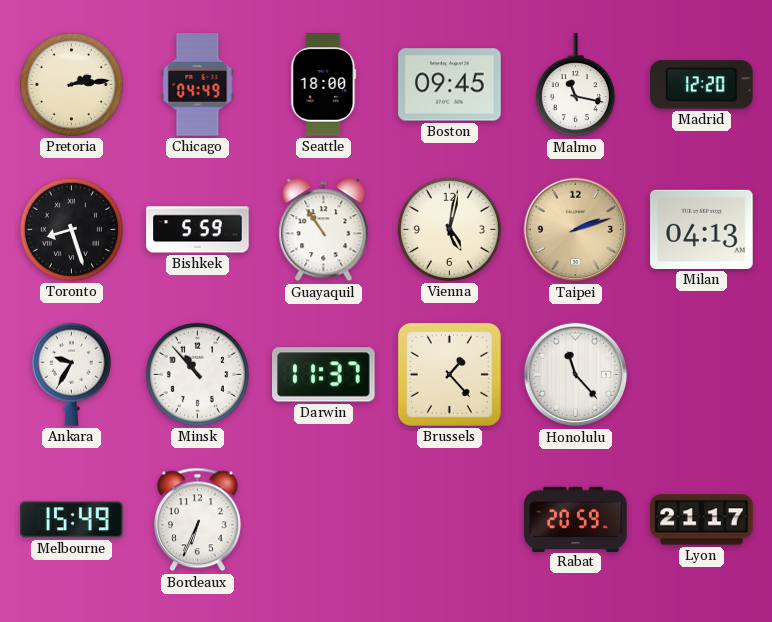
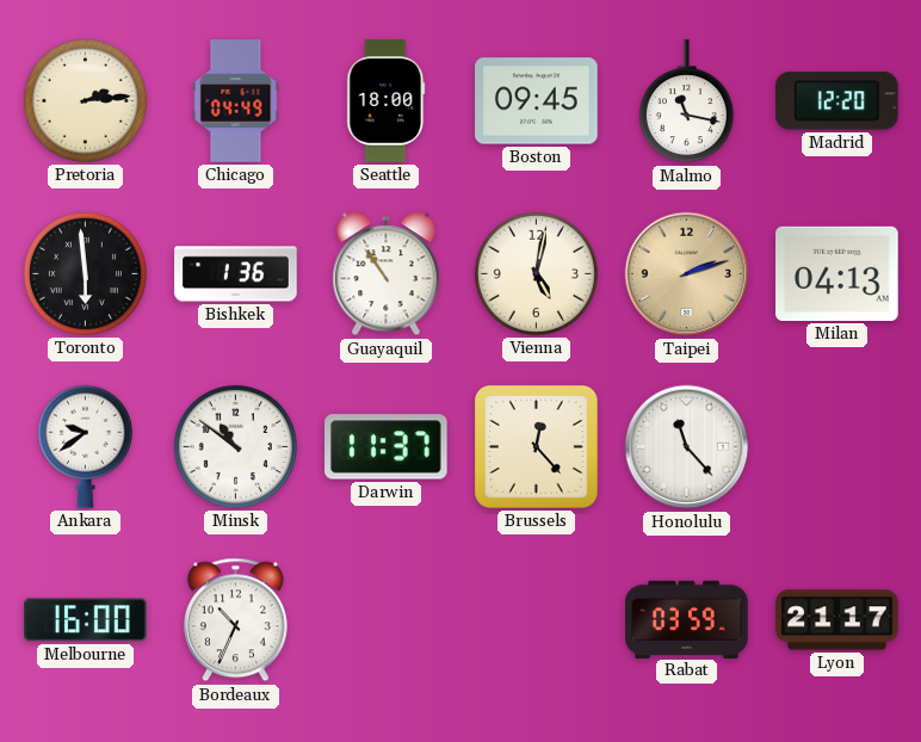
Toronto: 8:27 -> 5:59 (85, 273)
Bishkek: 5:59 -> 1:36 (236, 274)
Ankara: 9:35 -> 9:39 (85, 446)
Minsk: 10:53 -> 10:51 (235, 446)
Brussels: 1:23 -> 12:23 (536, 446)
Melbourne: 15:49 -> 16:00 (86, 620)
Bordeaux: 6:34 -> 10:34 (235, 620)
Rabat: 20:59 -> 03:59 (687, 619)
